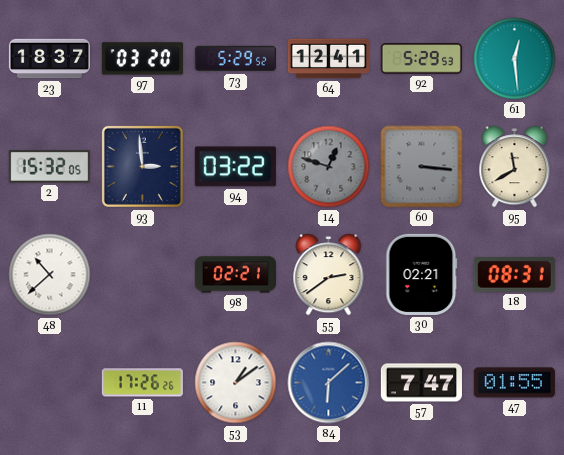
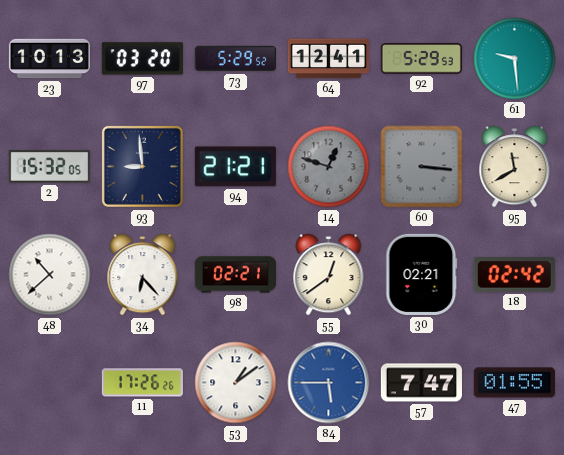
23: 18:37 -> 10:13 (49, 59)
61: 12:29 -> 9:29 (515, 59)
93: 2:59 -> 8:59 (142, 166)
94: 03:22 -> 21:21 (235, 167)
34: none -> 6:23 (143, 275)
55: 2:39 -> 12:39 (329, 275)
18: 08:31 -> 02:42 (514, 275)
84: 6:08 -> 5:45 (329, 383)
